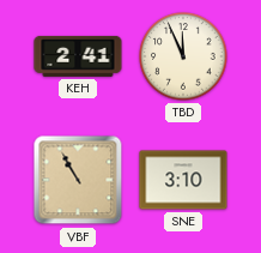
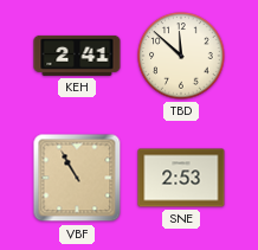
TBD: 11:56 -> 11:52 (181, 56)
SNE: 3:10 -> 2:53 (181, 178)
